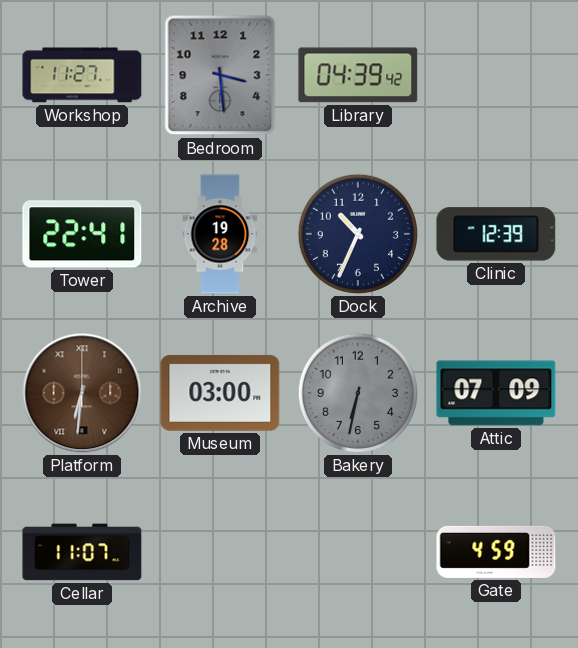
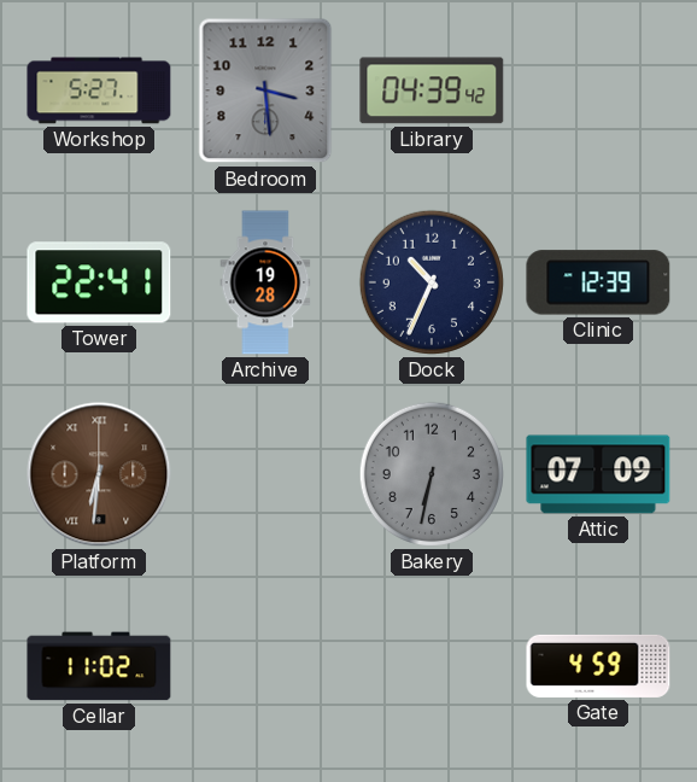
Workshop: 11:27 -> 5:27 (99, 91)
Museum: 03:00 -> none (220, 393)
Cellar: 11:07 -> 11:02 (99, 666)
